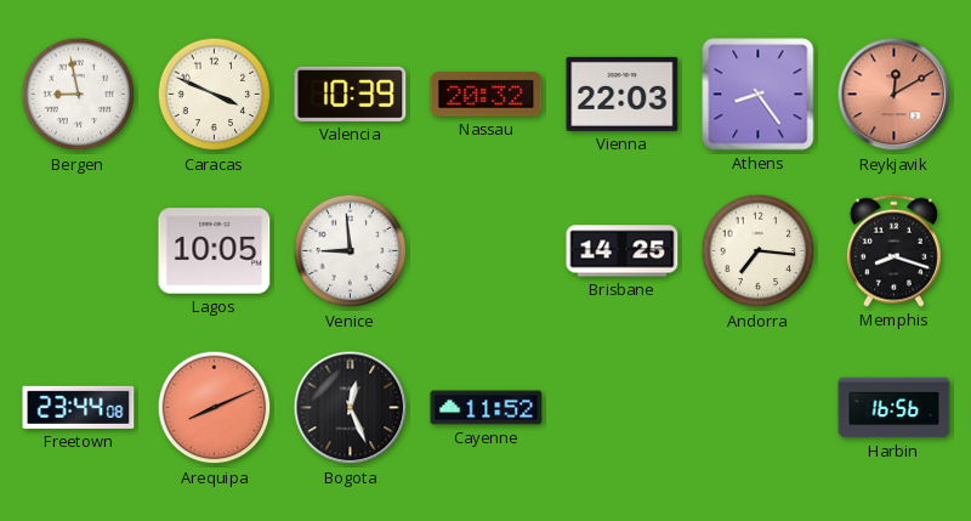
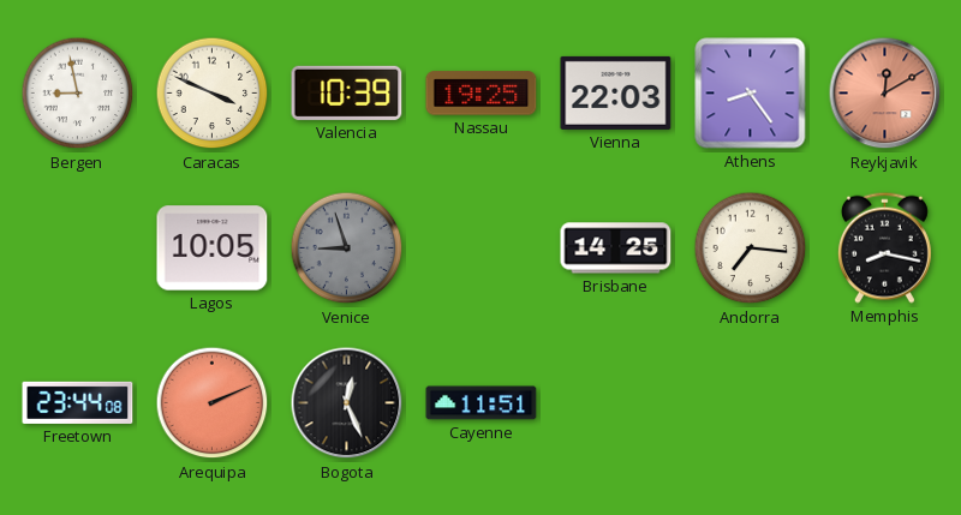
Nassau: 20:32 -> 19:25 (482, 94)
Venice: 8:59 -> 8:57 (347, 248)
Venice dial: white -> grey (347, 248)
Memphis: 8:18 -> 8:17 (884, 247)
Arequipa: 8:11 -> 2:11 (213, 403)
Cayenne: 11:52 -> 11:51 (482, 403)
Harbin: 16:56 -> none (895, 408)
